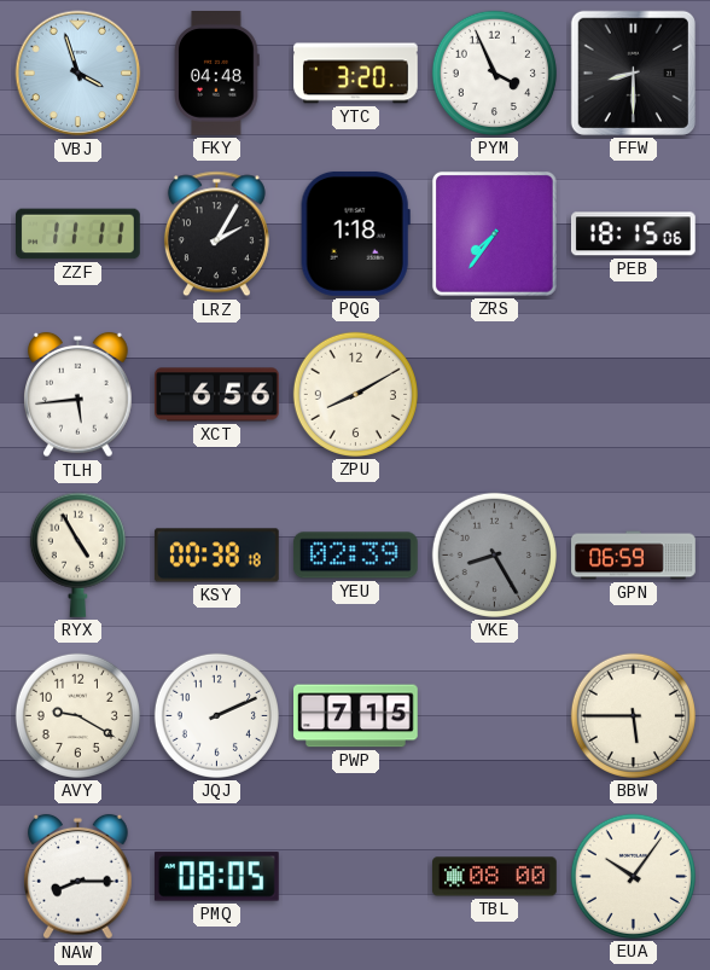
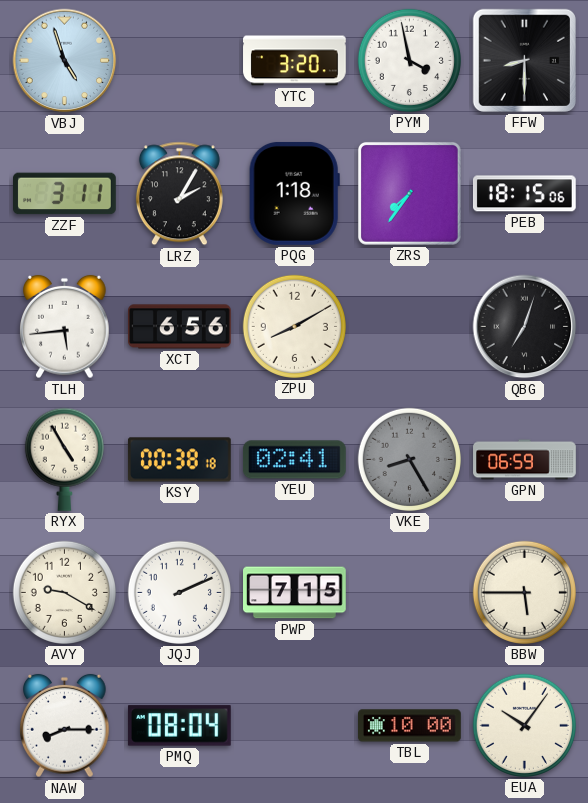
VBJ: 3:57 -> 4:57 (65, 61)
FKY: 04:48 -> none (217, 74)
PYM: 3:56 -> 3:58 (409, 60)
ZZF: 11:11 -> 3:11 (65, 194)
QBG: none -> 7:03 (525, 327)
YEU: 02:39 -> 02:41 (294, 460)
PMQ: 08:05 -> 08:04 (179, 726)
TBL: 08:00 -> 10:00 (410, 726)
